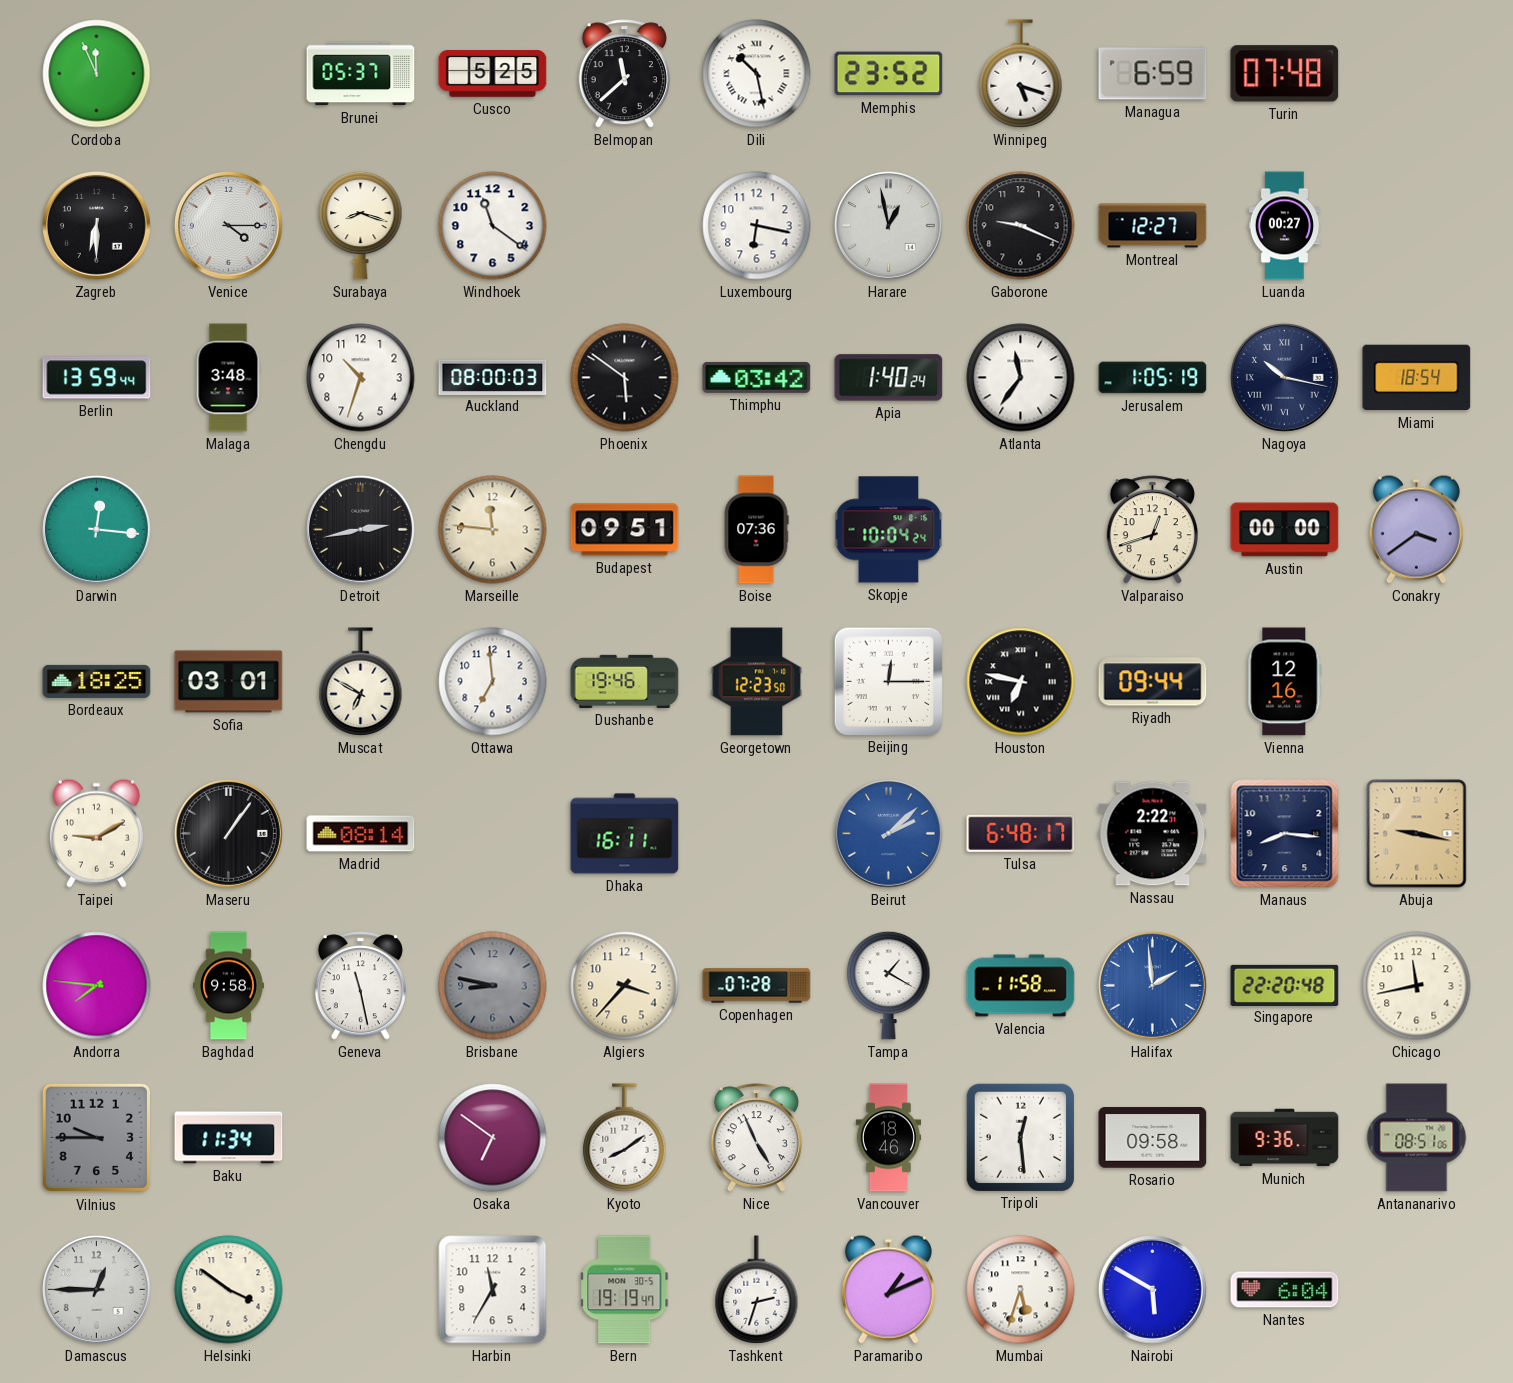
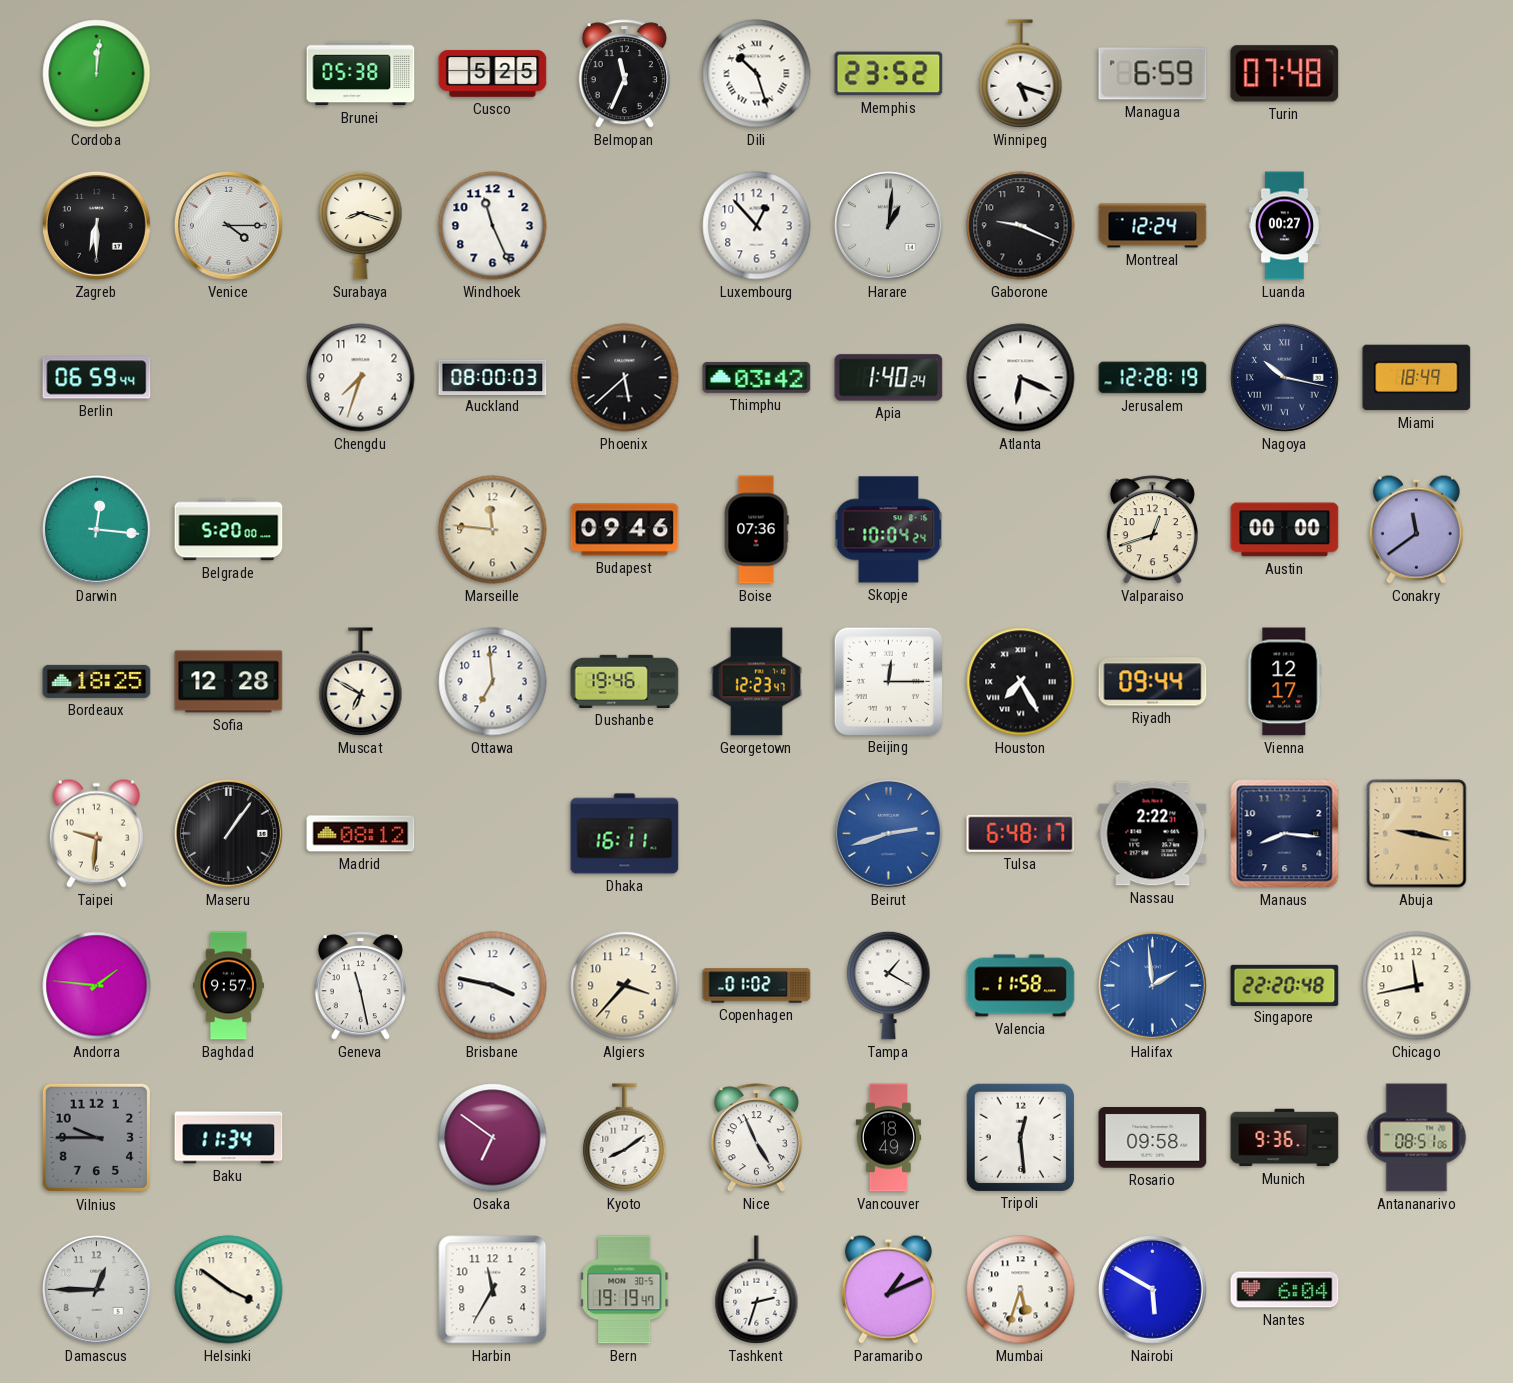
Cordoba: 11:56 -> 12:01 (97, 74)
Brunei: 05:37 -> 05:38 (361, 74)
Belmopan: 11:38 -> 11:34 (624, 74)
Dili: 10:28 -> 10:27 (757, 74)
Windhoek: 11:21 -> 11:26 (493, 226)
Luxembourg: 6:17 -> 12:53 (757, 226)
Harare: 12:58 -> 1:01 (888, 225)
Montreal: 12:27 -> 12:24 (1153, 226)
Berlin: 13:59 -> 06:59 (97, 378)
Malaga: 3:48 -> none (228, 378)
Chengdu: 10:33 -> 7:33 (361, 378)
Phoenix: 5:51 -> 5:38 (625, 378)
Atlanta: 11:36 -> 6:19 (1021, 378)
Jerusalem: 1:05 -> 12:28 (1153, 378)
Miami: 18:54 -> 18:49 (1417, 378)
Belgrade: none -> 5:20 (229, 530)
Detroit: 2:43 -> none (360, 529)
Budapest: 09:51 -> 09:46 (625, 530)
Conakry: 3:39 -> 11:39 (1416, 529)
Sofia: 03:01 -> 12:28 (229, 682)
Georgetown: 12:23:50 -> 12:23:47 (756, 682)
Houston: 6:47 -> 7:25 (1021, 682)
Vienna: 12:16 -> 12:17 (1285, 682)
Taipei: 9:10 -> 9:31 (96, 833)
Madrid: 08:14 -> 08:12 (361, 834)
Beirut: 2:08 -> 2:42 (888, 833)
Andorra: 7:46 -> 1:46 (97, 986)
Baghdad: 9:58 -> 9:57 (228, 986)
Brisbane: 8:47 -> 3:47 (493, 986)
Brisbane dial: grey -> white (493, 986)
Copenhagen: 07:28 -> 01:02 (757, 986)
Vancouver: 18:46 -> 18:49 (889, 1138)
